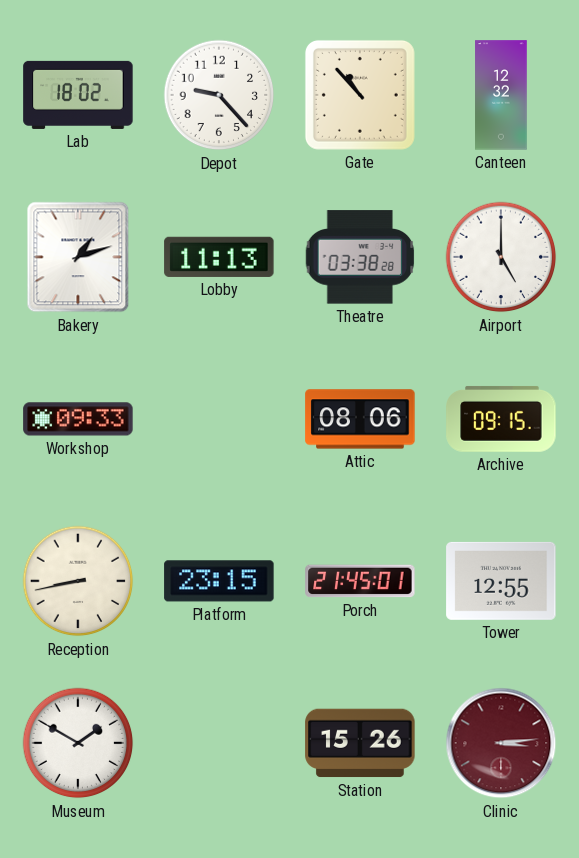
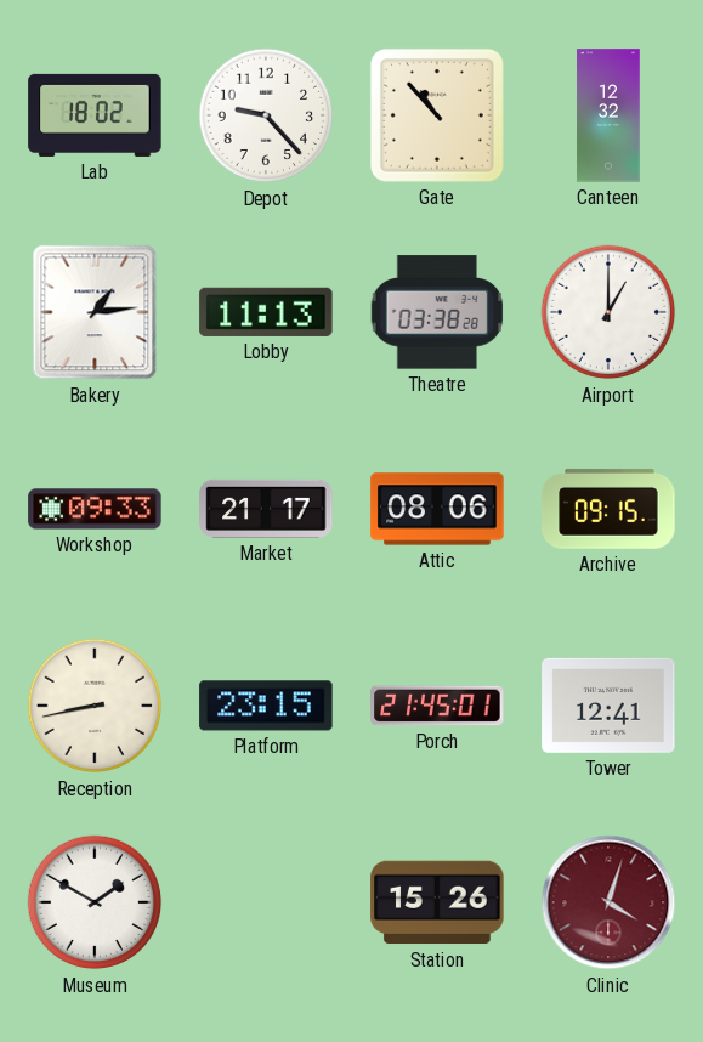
Bakery: 1:12 -> 1:14 (95, 312)
Airport: 5:00 -> 1:00 (608, 312)
Market: none -> 21:17 (266, 509)
Tower: 12:55 -> 12:41 (608, 706)
Clinic: 3:14 -> 4:03 (608, 902)
